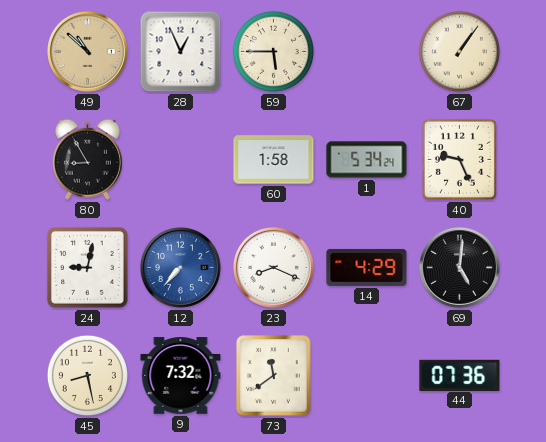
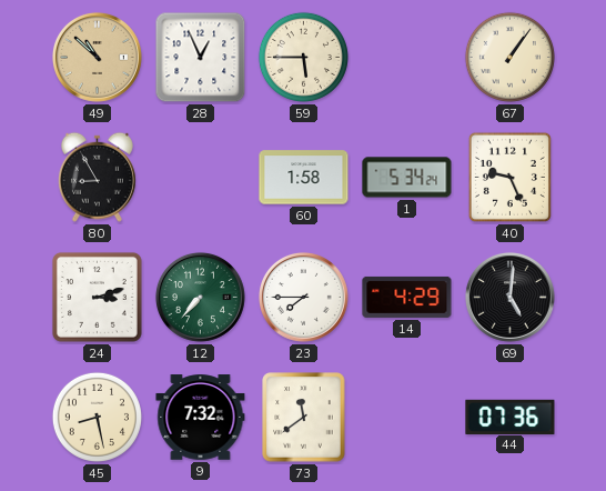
24: 9:02 -> 3:12 (97, 297)
12 dial: blue -> green (200, 297)
23: 8:19 -> 7:45 (303, 297)
